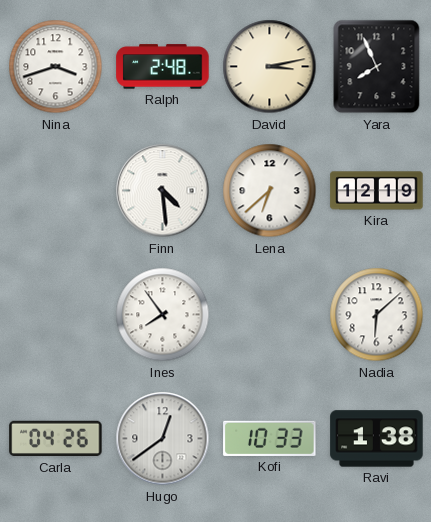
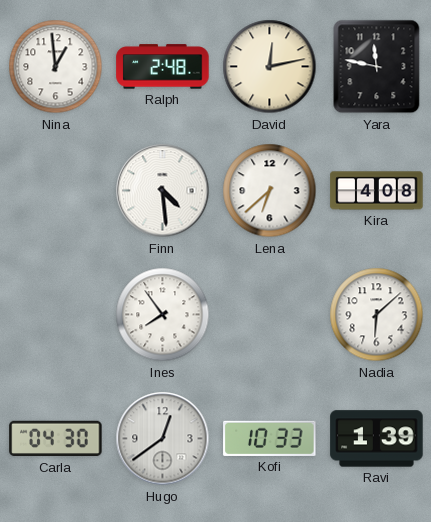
Nina: 3:42 -> 12:59 (56, 67)
David: 3:13 -> 12:13 (270, 67)
Yara: 7:56 -> 11:47 (377, 67)
Kira: 12:19 -> 4:08 (377, 191)
Carla: 04:26 -> 04:30 (56, 439)
Ravi: 1:38 -> 1:39 (377, 439)
